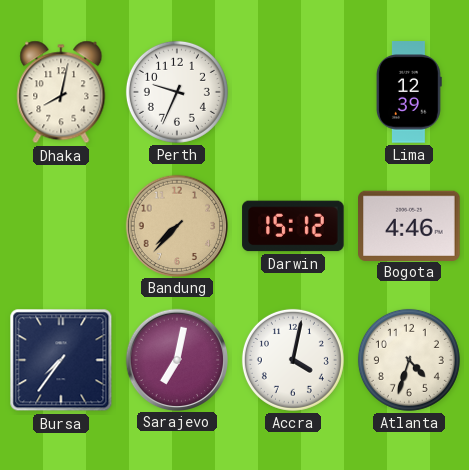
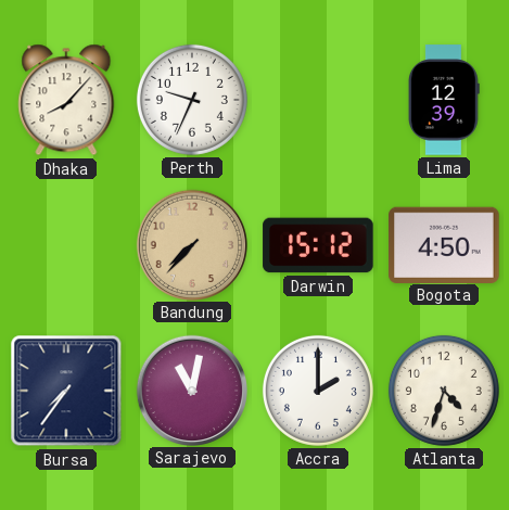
Dhaka: 8:02 -> 8:07 (66, 100)
Bogota: 4:46 -> 4:50 (444, 244)
Sarajevo: 7:02 -> 11:02 (191, 390)
Accra: 4:02 -> 2:00 (318, 391)
